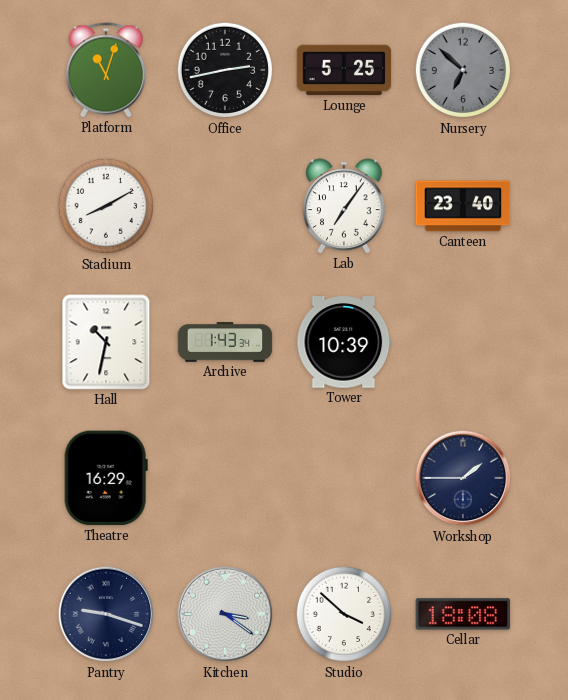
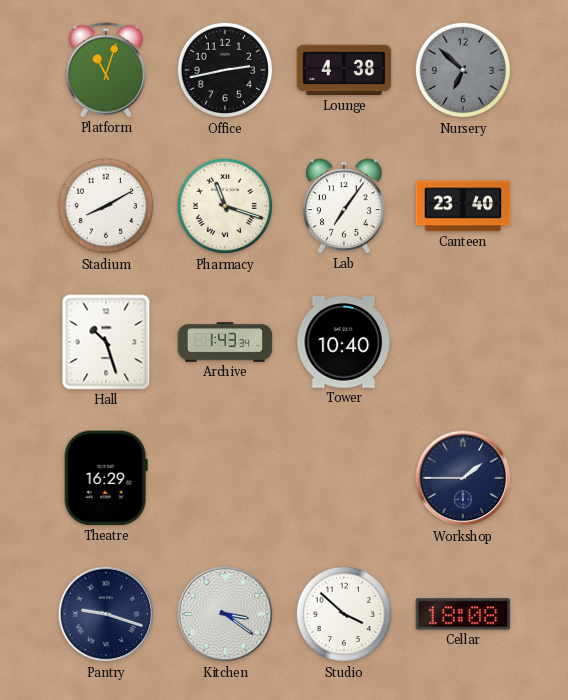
Lounge: 5:25 -> 4:38 (344, 70)
Pharmacy: none -> 11:18 (225, 206)
Hall: 10:32 -> 10:27 (106, 342)
Tower: 10:39 -> 10:40 (344, 342)
